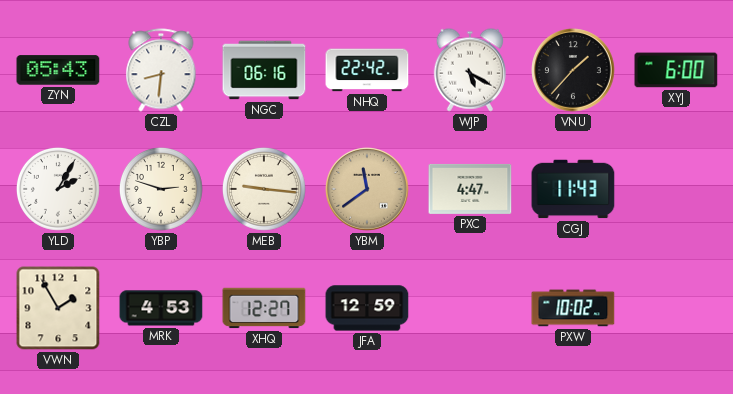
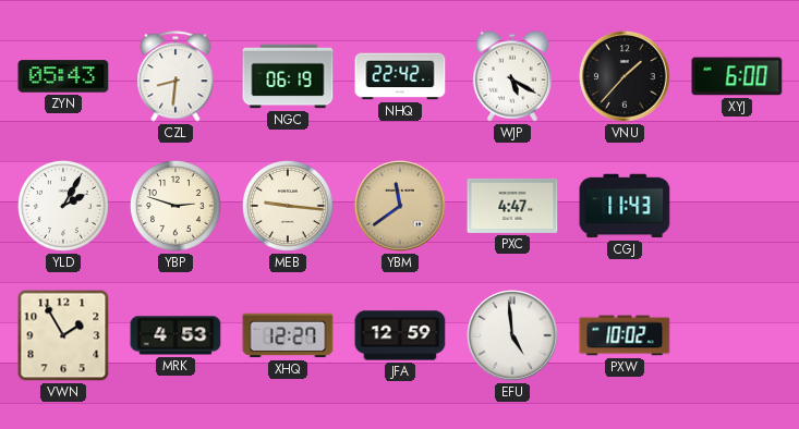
NGC: 06:16 -> 06:19 (288, 76)
EFU: none -> 4:59 (512, 335)
